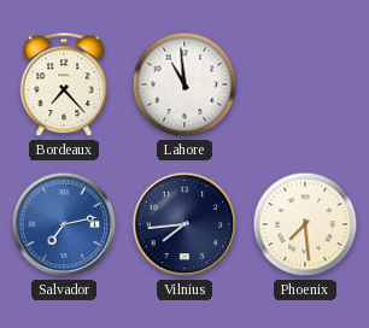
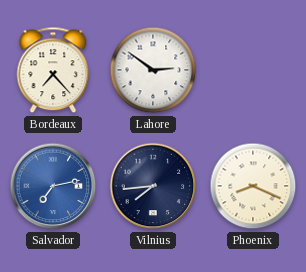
Lahore: 10:59 -> 2:51 (153, 70)
Phoenix: 7:29 -> 8:19 (253, 186)
